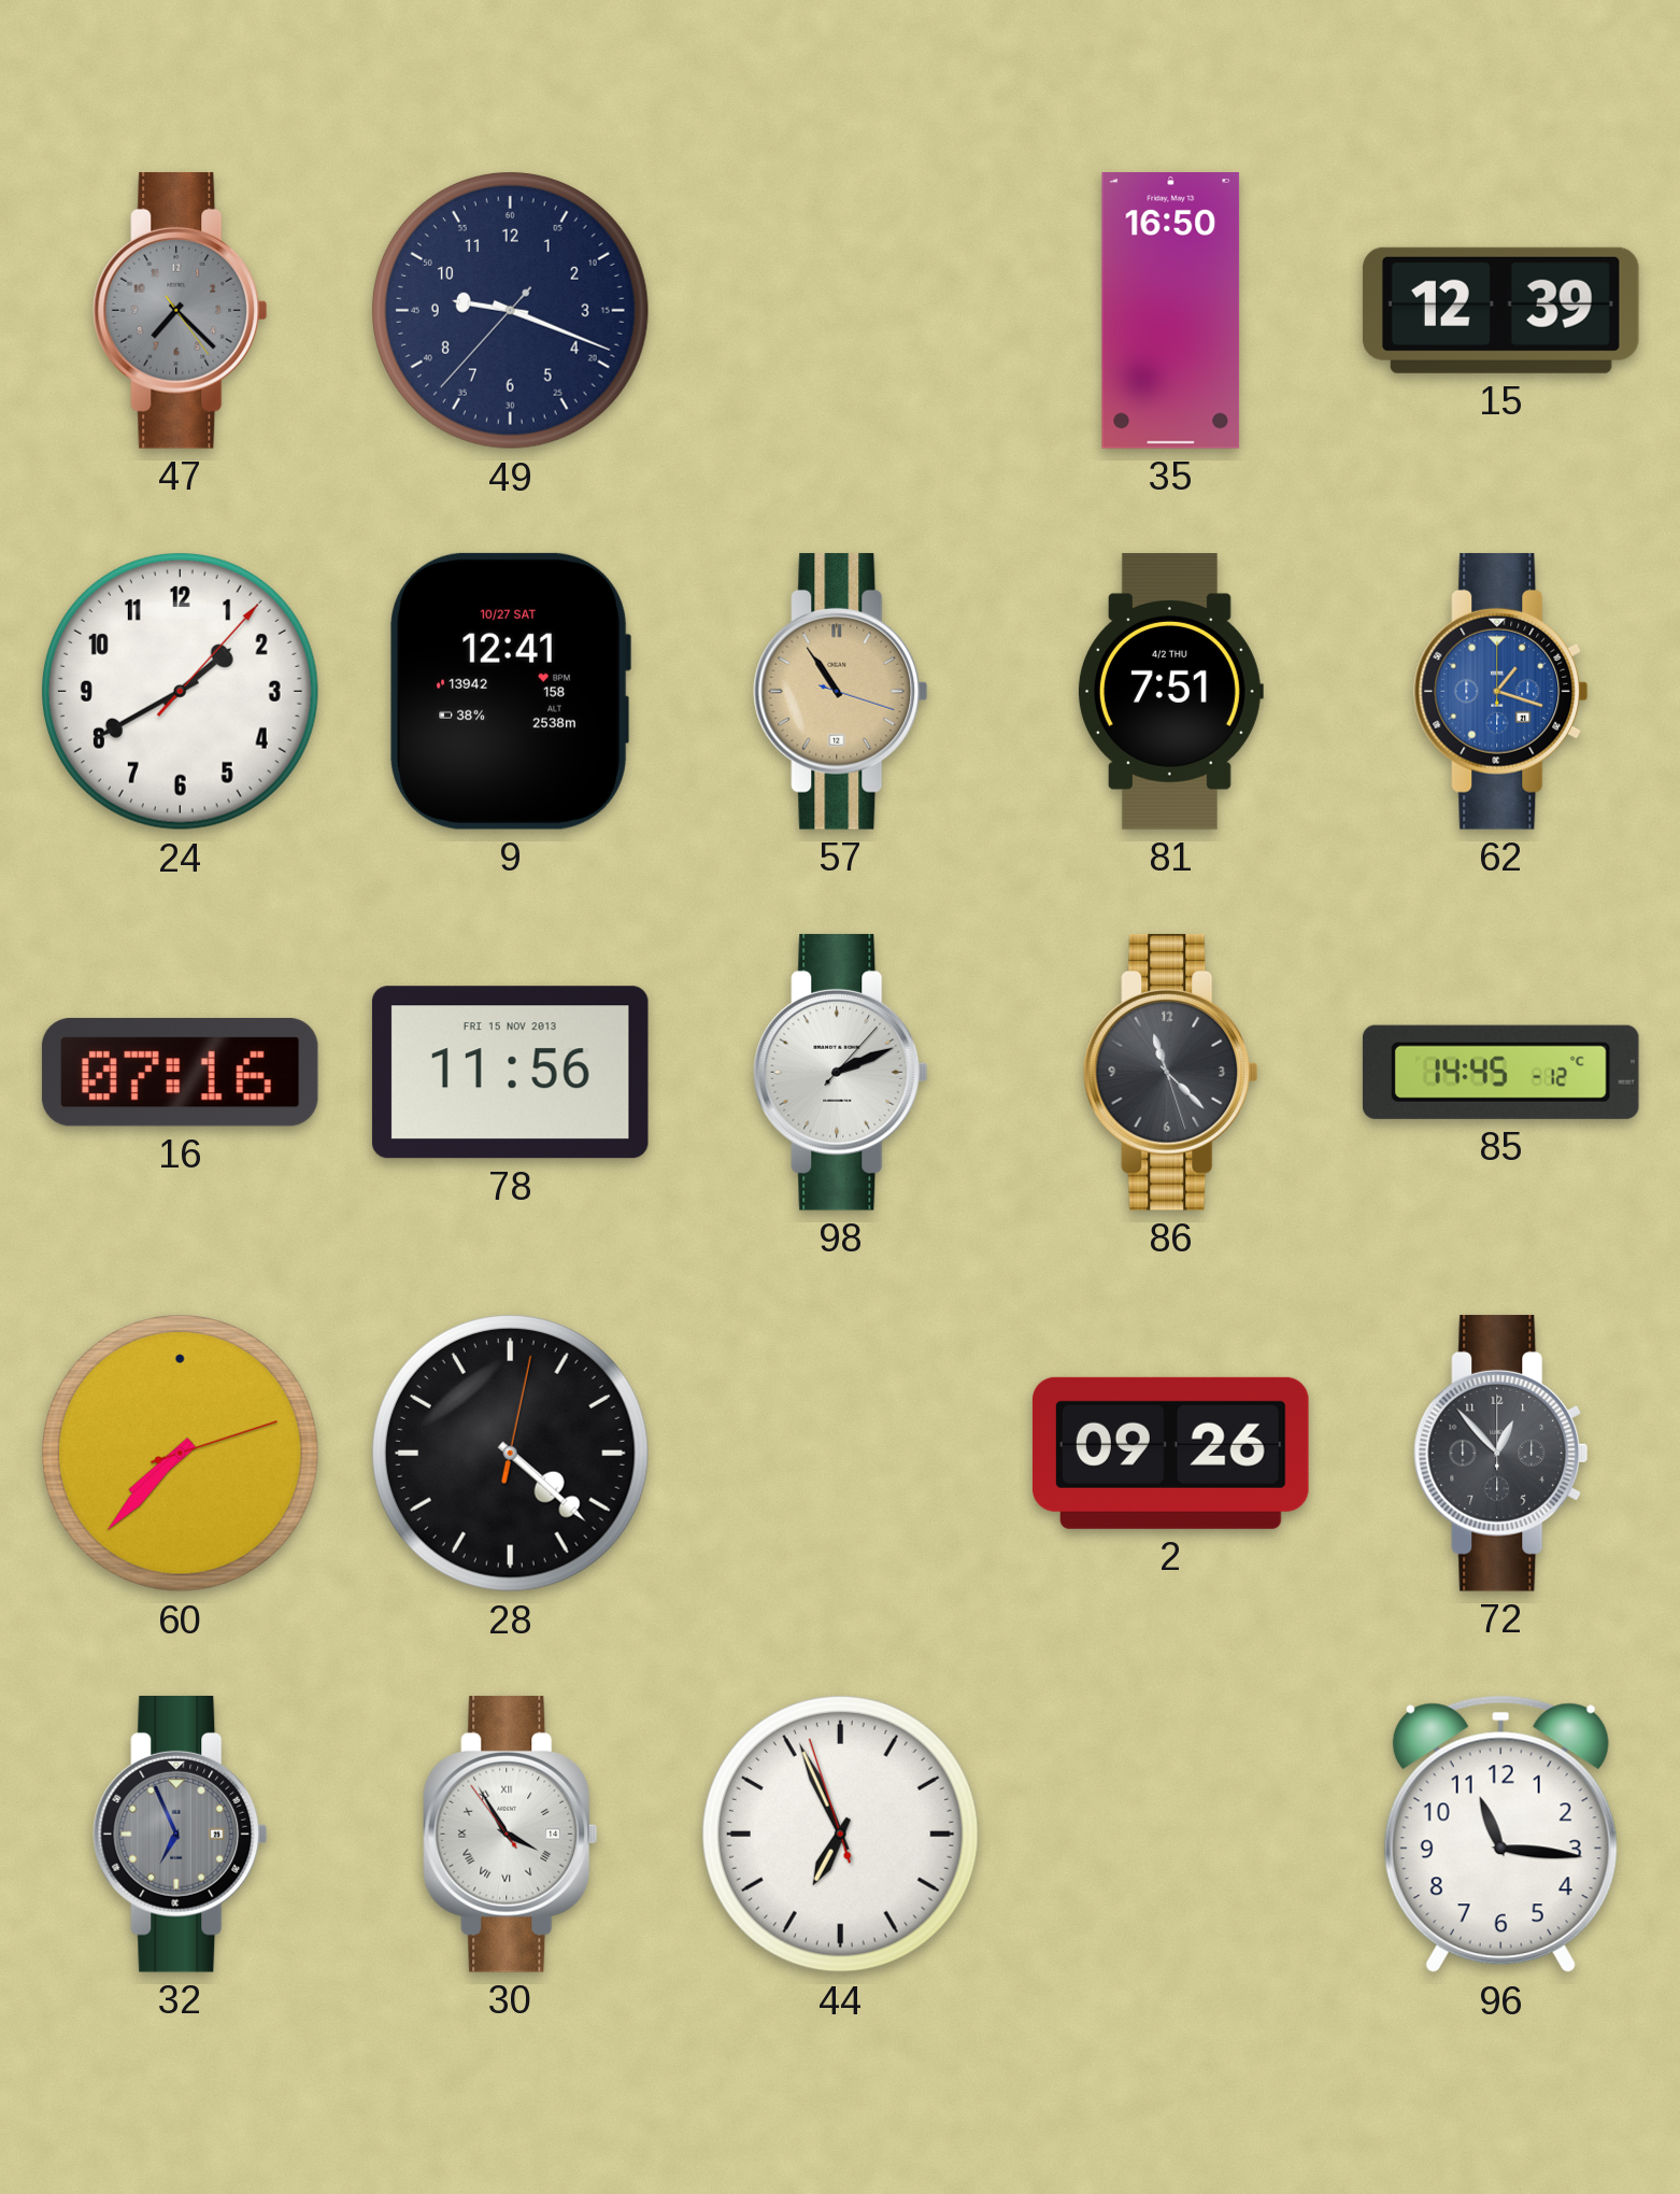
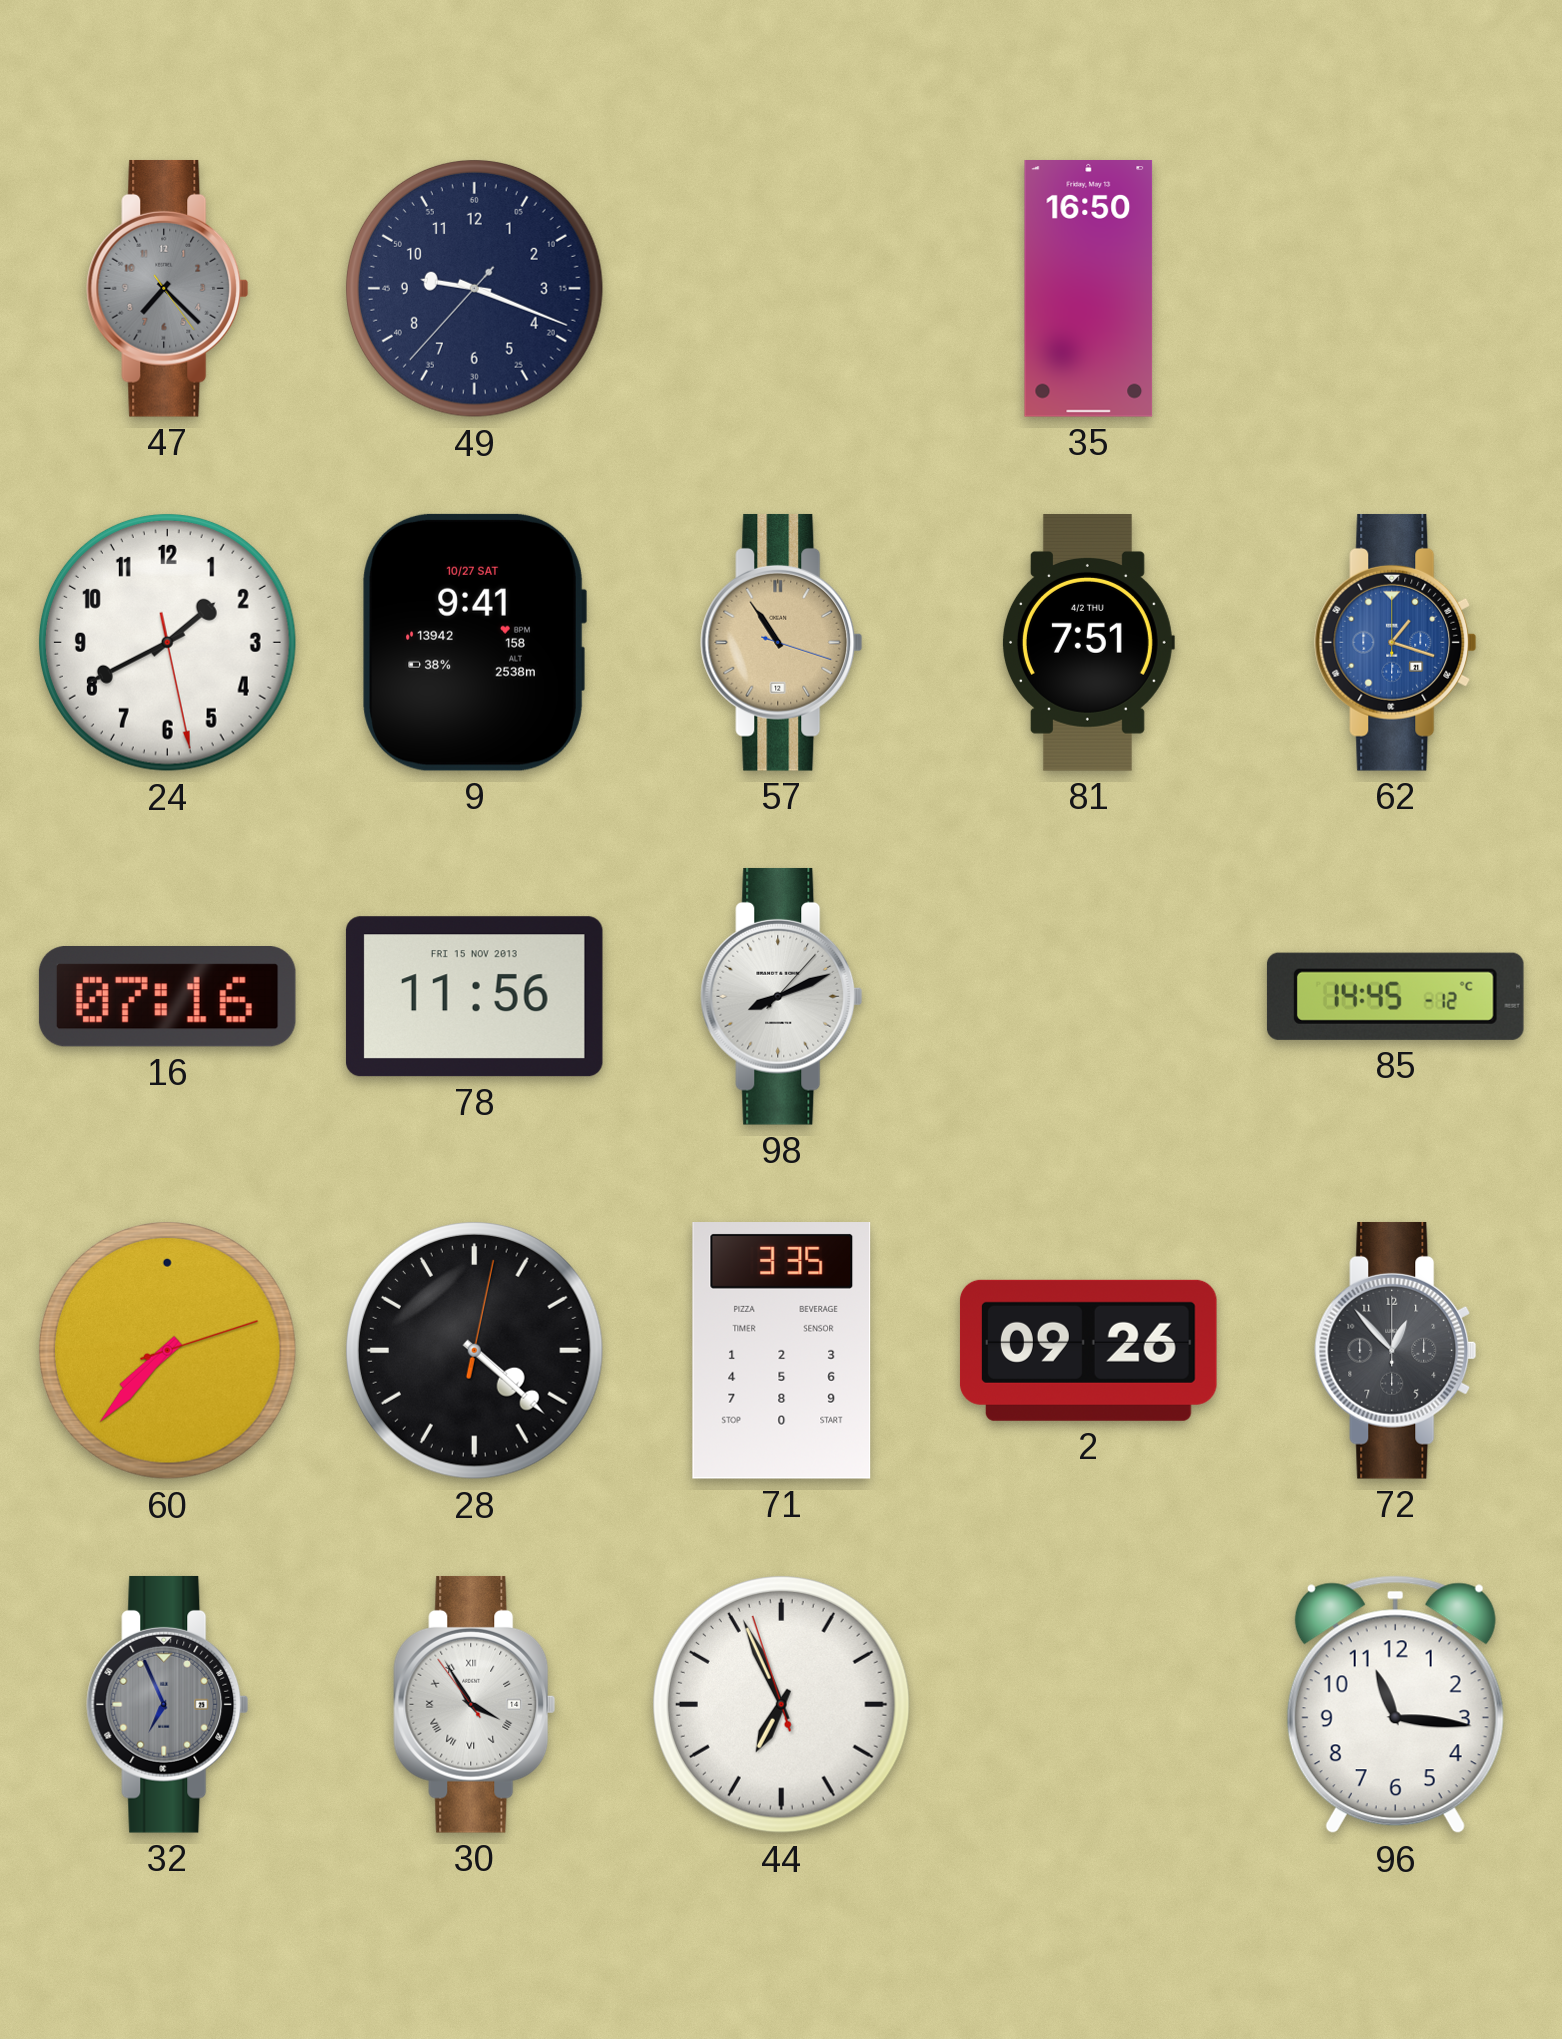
15: 12:39 -> none (1500, 310)
24: 1:40:07 -> 1:40:28 (167, 642)
9: 12:41 -> 9:41 (474, 642)
98: 2:11 -> 8:11 (782, 996)
86: 11:22 -> none (1171, 1072)
71: none -> 3:35 (782, 1351)
